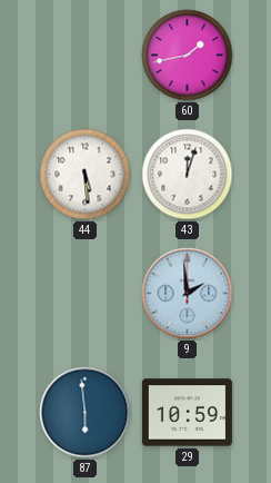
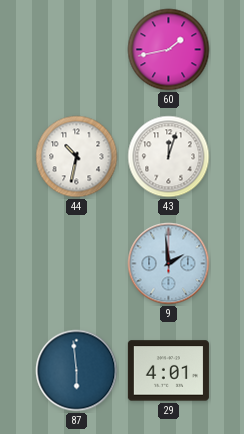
44: 5:29 -> 10:32 (77, 157)
29: 10:59 -> 4:01 (168, 371)
